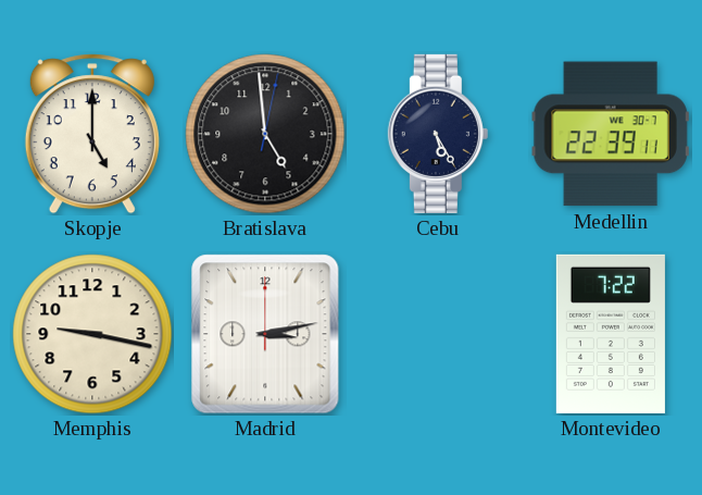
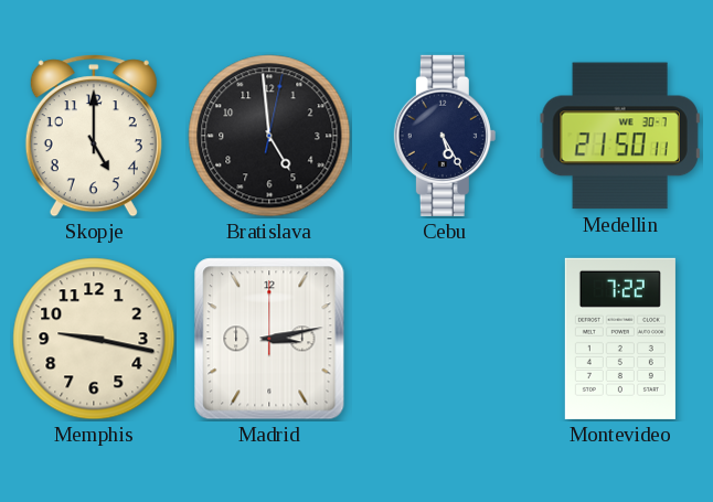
Medellin: 22:39 -> 21:50 (620, 136)
